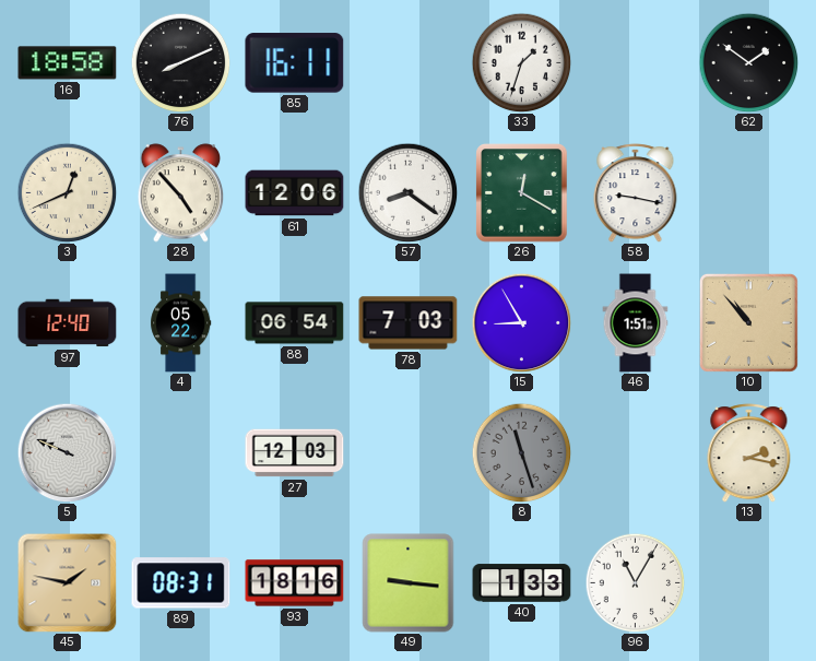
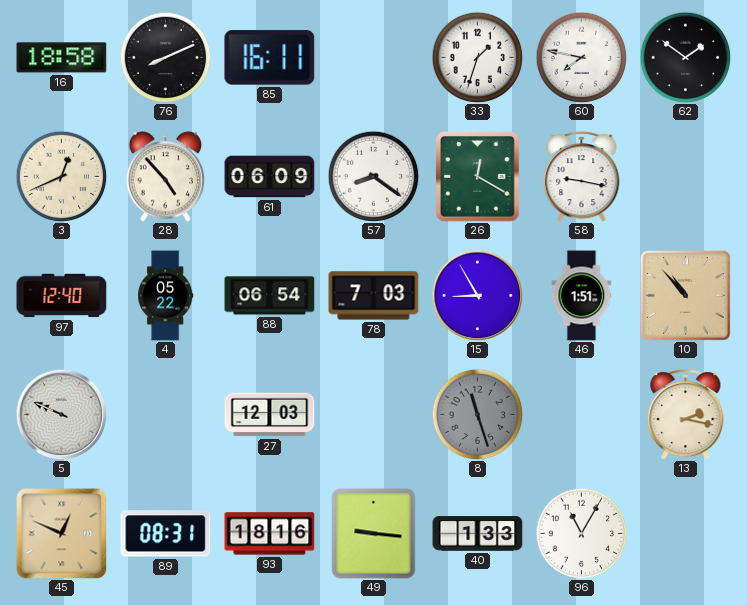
60: none -> 7:47 (581, 57)
61: 12:06 -> 06:09 (270, 177)
45: 1:47 -> 12:49 (61, 533)
